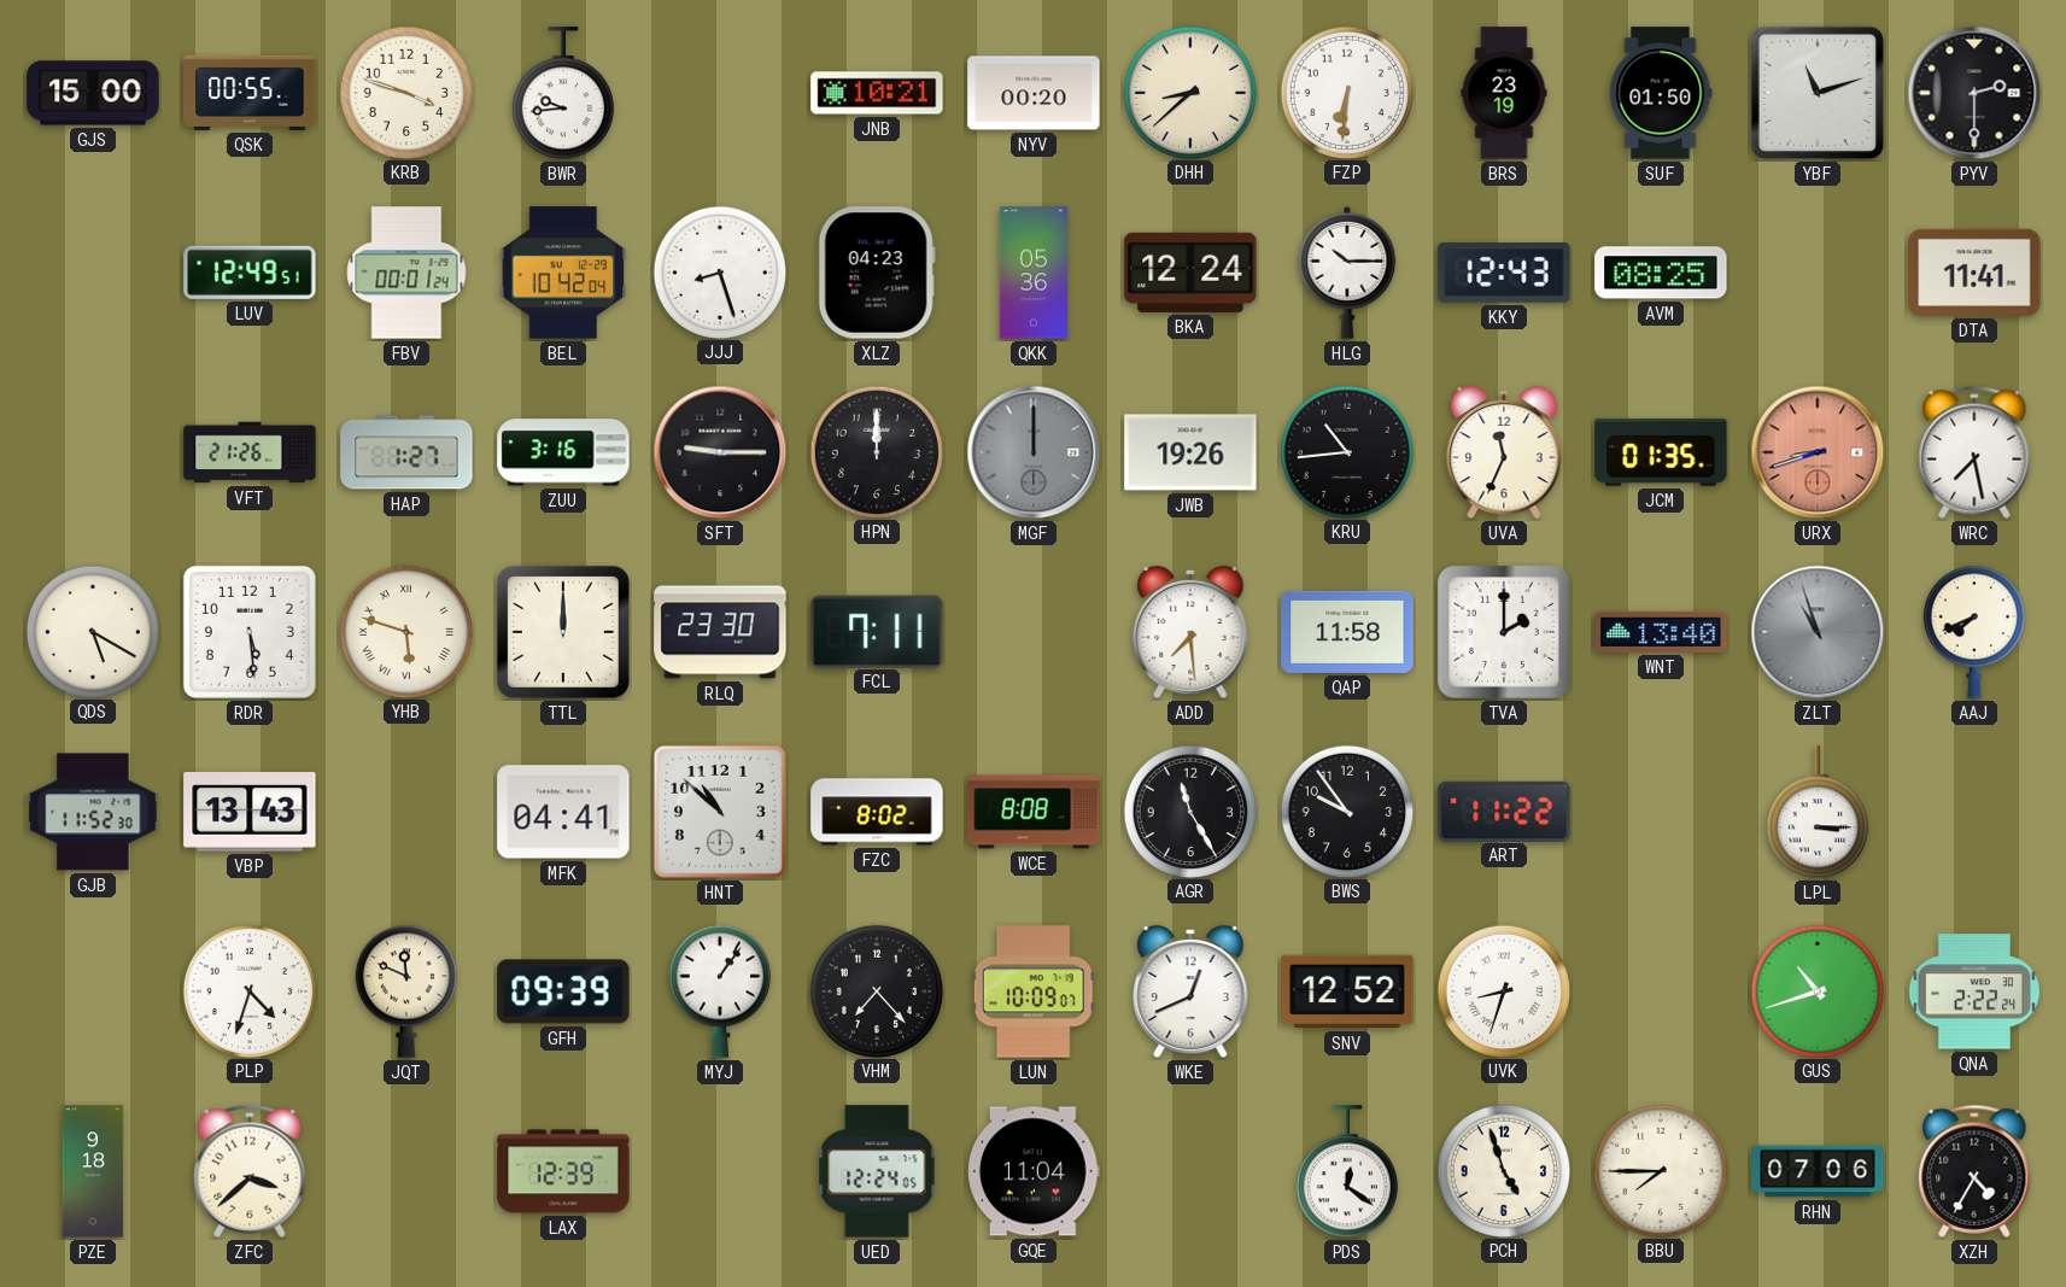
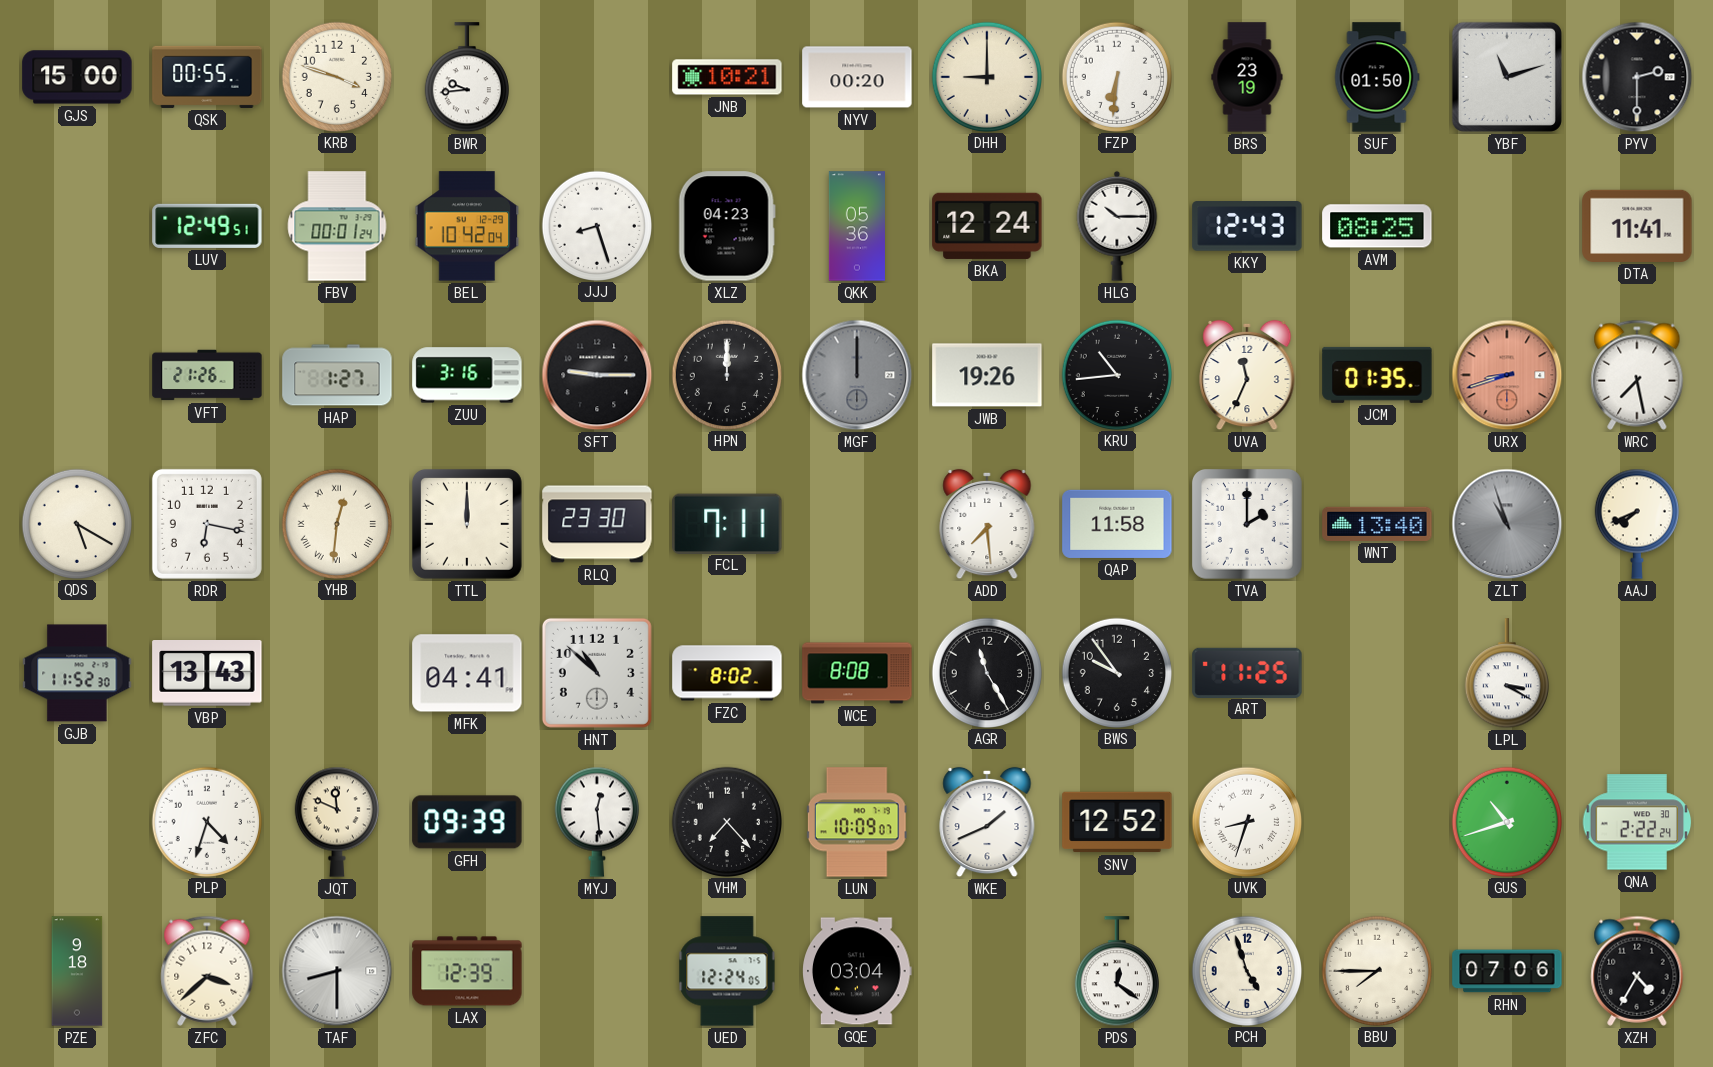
DHH: 8:38 -> 9:00 (986, 76)
RDR: 5:29 -> 6:17 (207, 524)
YHB: 5:48 -> 12:31 (336, 523)
ART: 11:22 -> 11:25 (1247, 672)
LPL: 3:15 -> 3:20 (1507, 674)
MYJ: 1:06 -> 12:29 (597, 822)
WKE: 12:41 -> 1:41 (987, 822)
TAF: none -> 8:30 (337, 971)
GQE: 11:04 -> 03:04 (858, 971)
